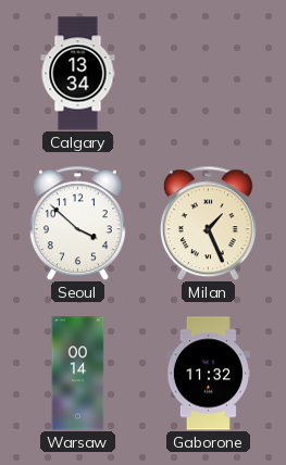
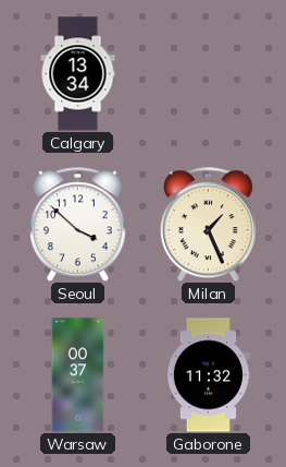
Warsaw: 00:14 -> 00:37 (78, 375)
